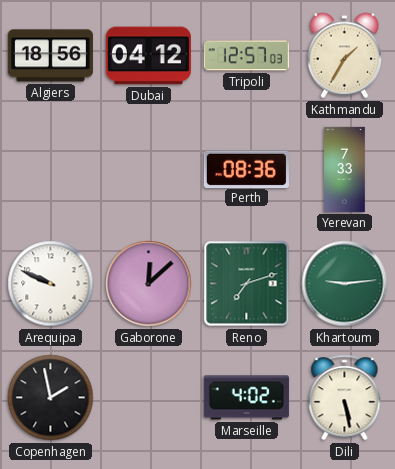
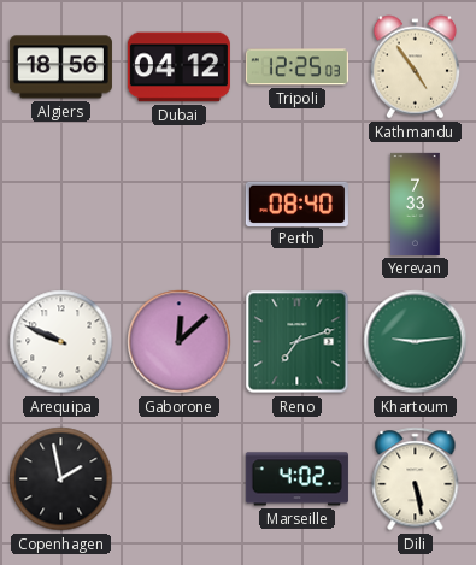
Tripoli: 12:57 -> 12:25 (296, 67)
Kathmandu: 1:35 -> 4:54 (416, 67)
Perth: 08:36 -> 08:40 (296, 204)
